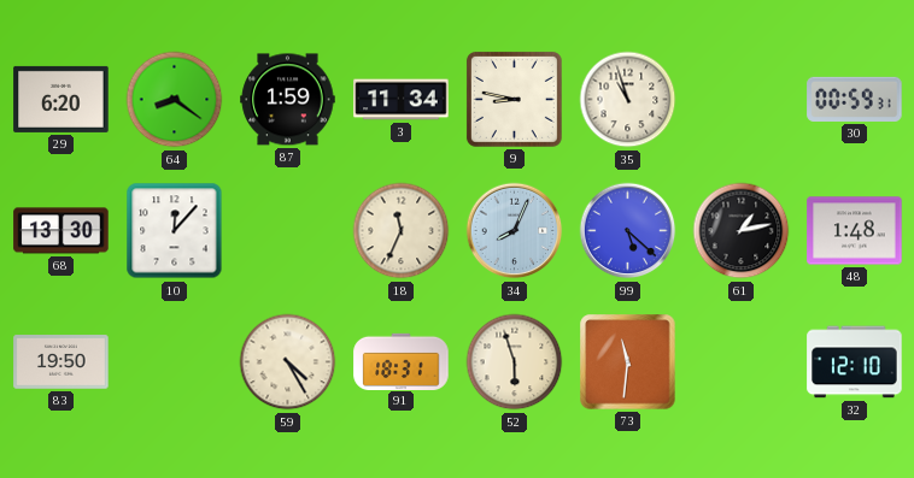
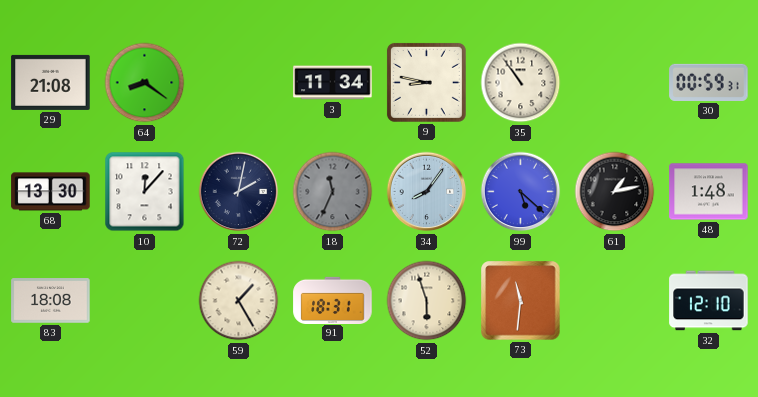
29: 6:20 -> 21:08 (51, 82)
87: 1:59 -> none (288, 100)
35: 10:57 -> 10:54 (521, 83)
72: none -> 2:02 (239, 192)
18 dial: cream -> grey (333, 192)
34: 8:04 -> 8:06 (427, 192)
83: 19:50 -> 18:08 (51, 301)
59: 4:25 -> 1:25 (239, 301)
